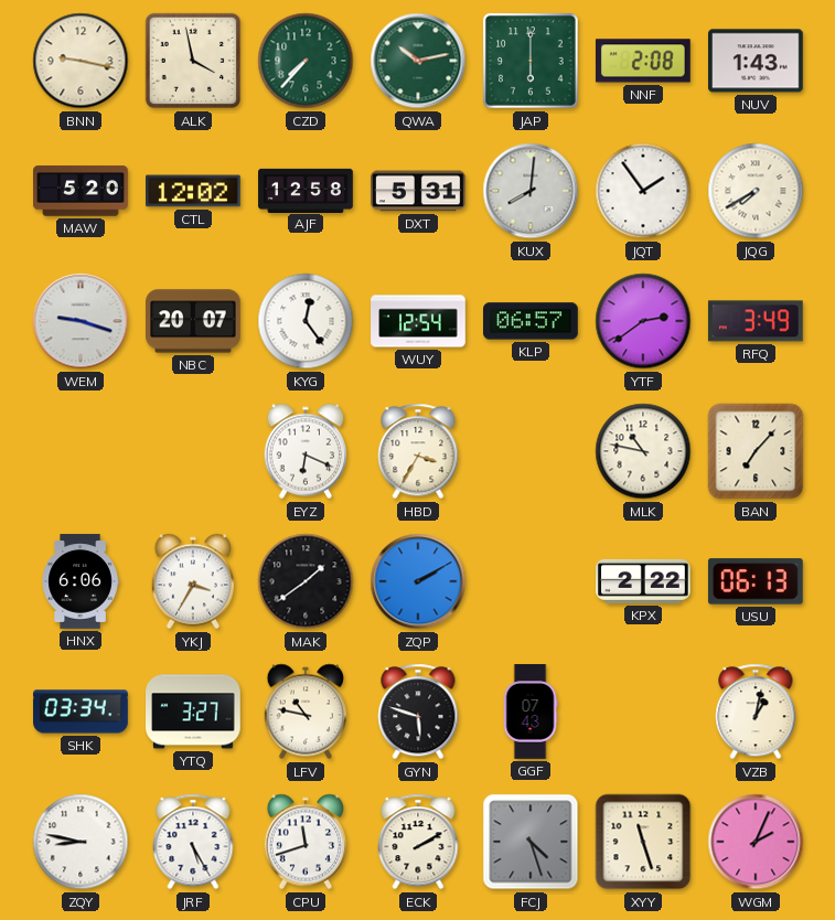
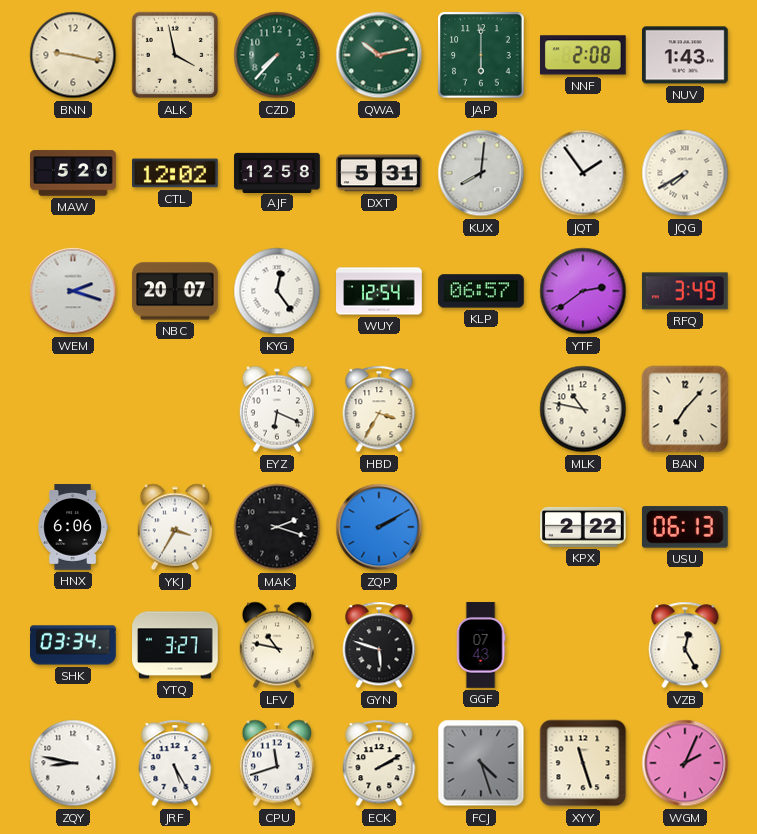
WEM: 9:18 -> 2:18 (73, 291)
MAK: 1:39 -> 2:18 (277, 527)
VZB: 1:02 -> 12:25 (685, 645)
